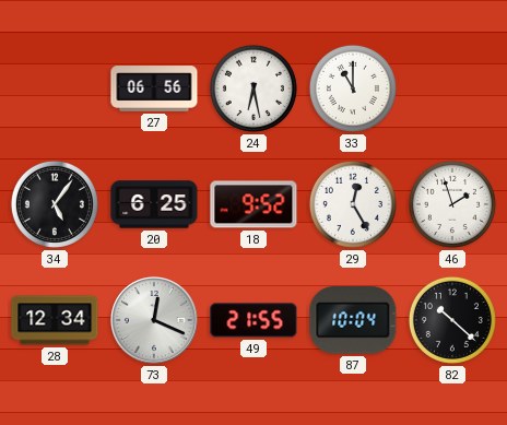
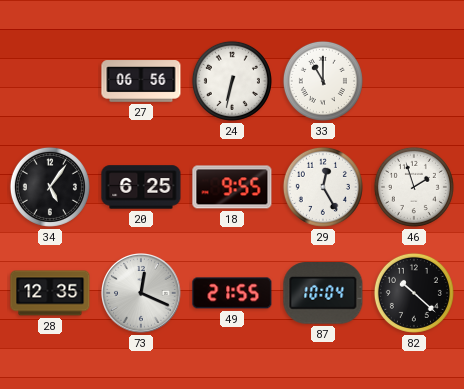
24: 6:28 -> 6:32 (232, 81)
18: 9:52 -> 9:55 (232, 187)
28: 12:34 -> 12:35 (50, 293)
